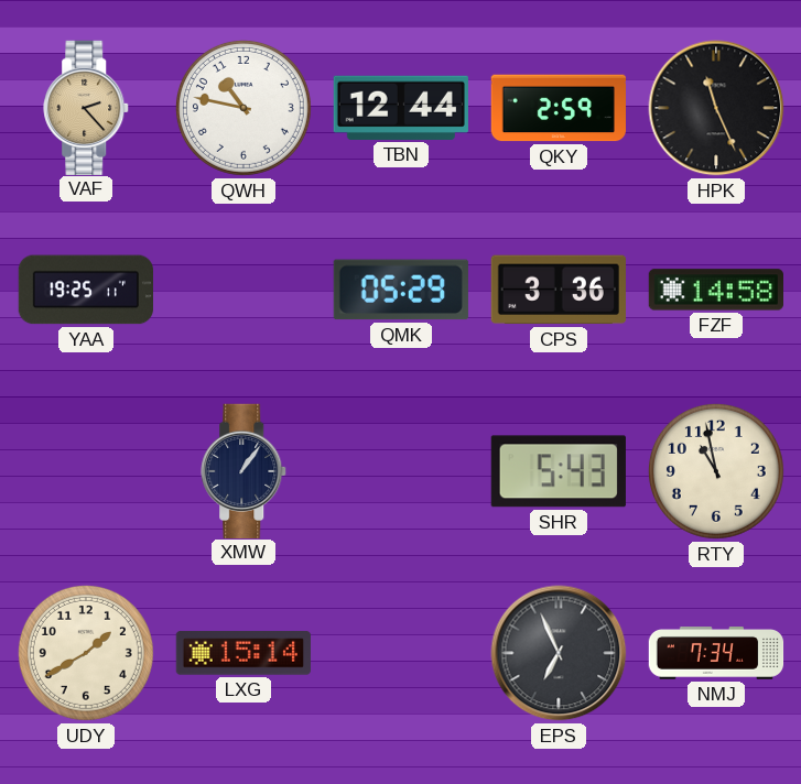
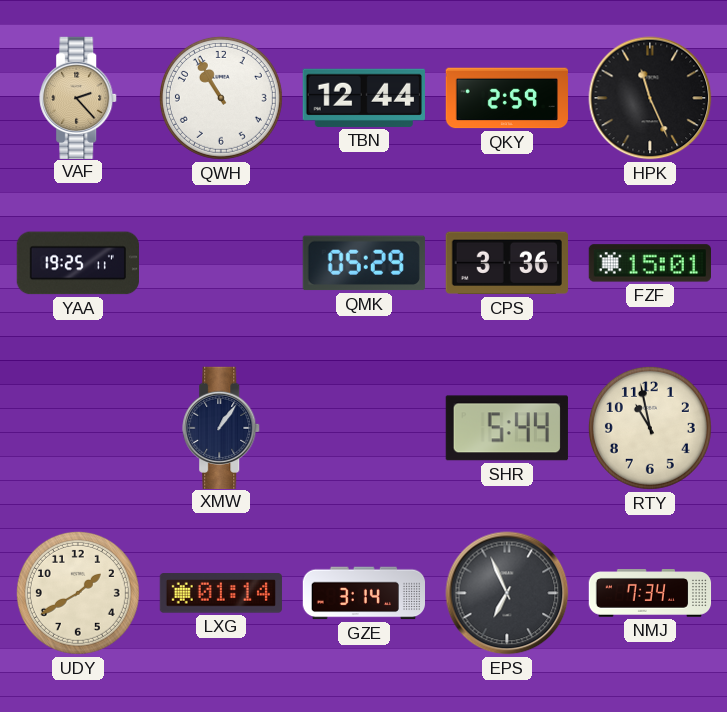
QWH: 10:47 -> 10:55 (221, 98)
FZF: 14:58 -> 15:01 (649, 263)
SHR: 5:43 -> 5:44 (507, 428)
LXG: 15:14 -> 01:14 (221, 593)
GZE: none -> 3:14 (363, 593)
